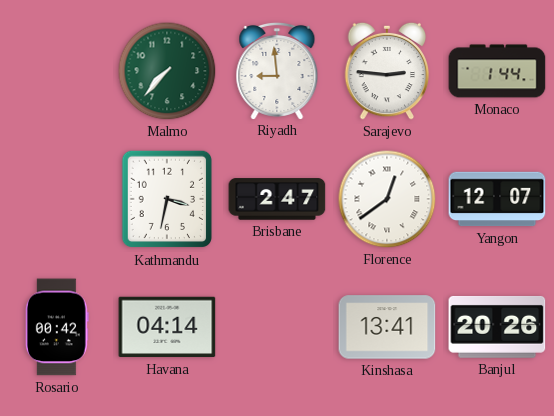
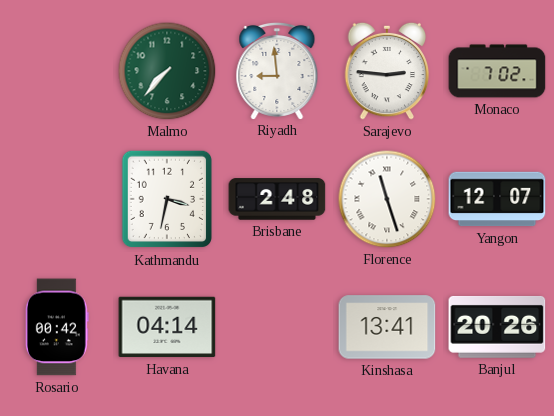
Monaco: 1:44 -> 7:02 (497, 71)
Brisbane: 2:47 -> 2:48 (277, 199)
Florence: 12:39 -> 11:27 (387, 199)
